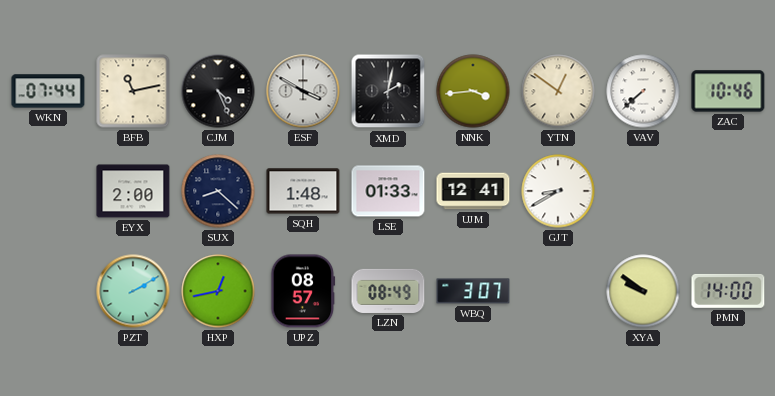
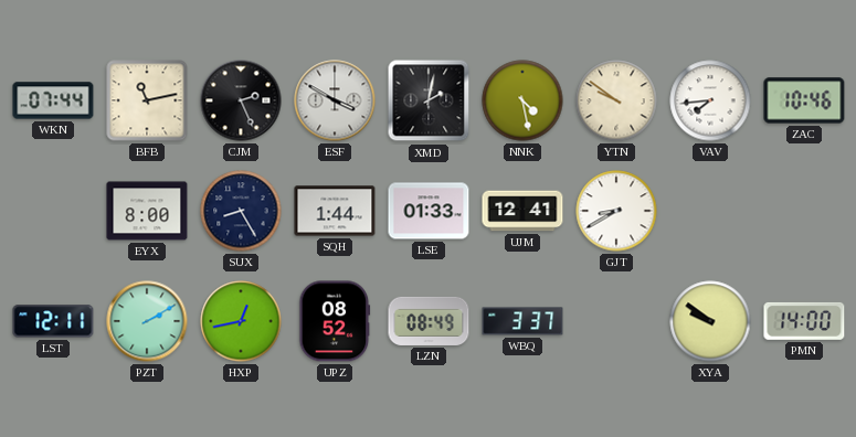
CJM: 4:26 -> 2:26 (241, 100)
NNK: 3:44 -> 4:28 (522, 100)
YTN: 12:51 -> 9:51 (616, 100)
VAV: 7:38 -> 7:44 (710, 100)
EYX: 2:00 -> 8:00 (147, 211)
SUX: 8:22 -> 8:25 (241, 211)
SQH: 1:48 -> 1:44 (335, 211)
LST: none -> 12:11 (53, 321)
UPZ: 08:57 -> 08:52 (335, 321)
WBQ: 3:07 -> 3:37 (522, 321)
